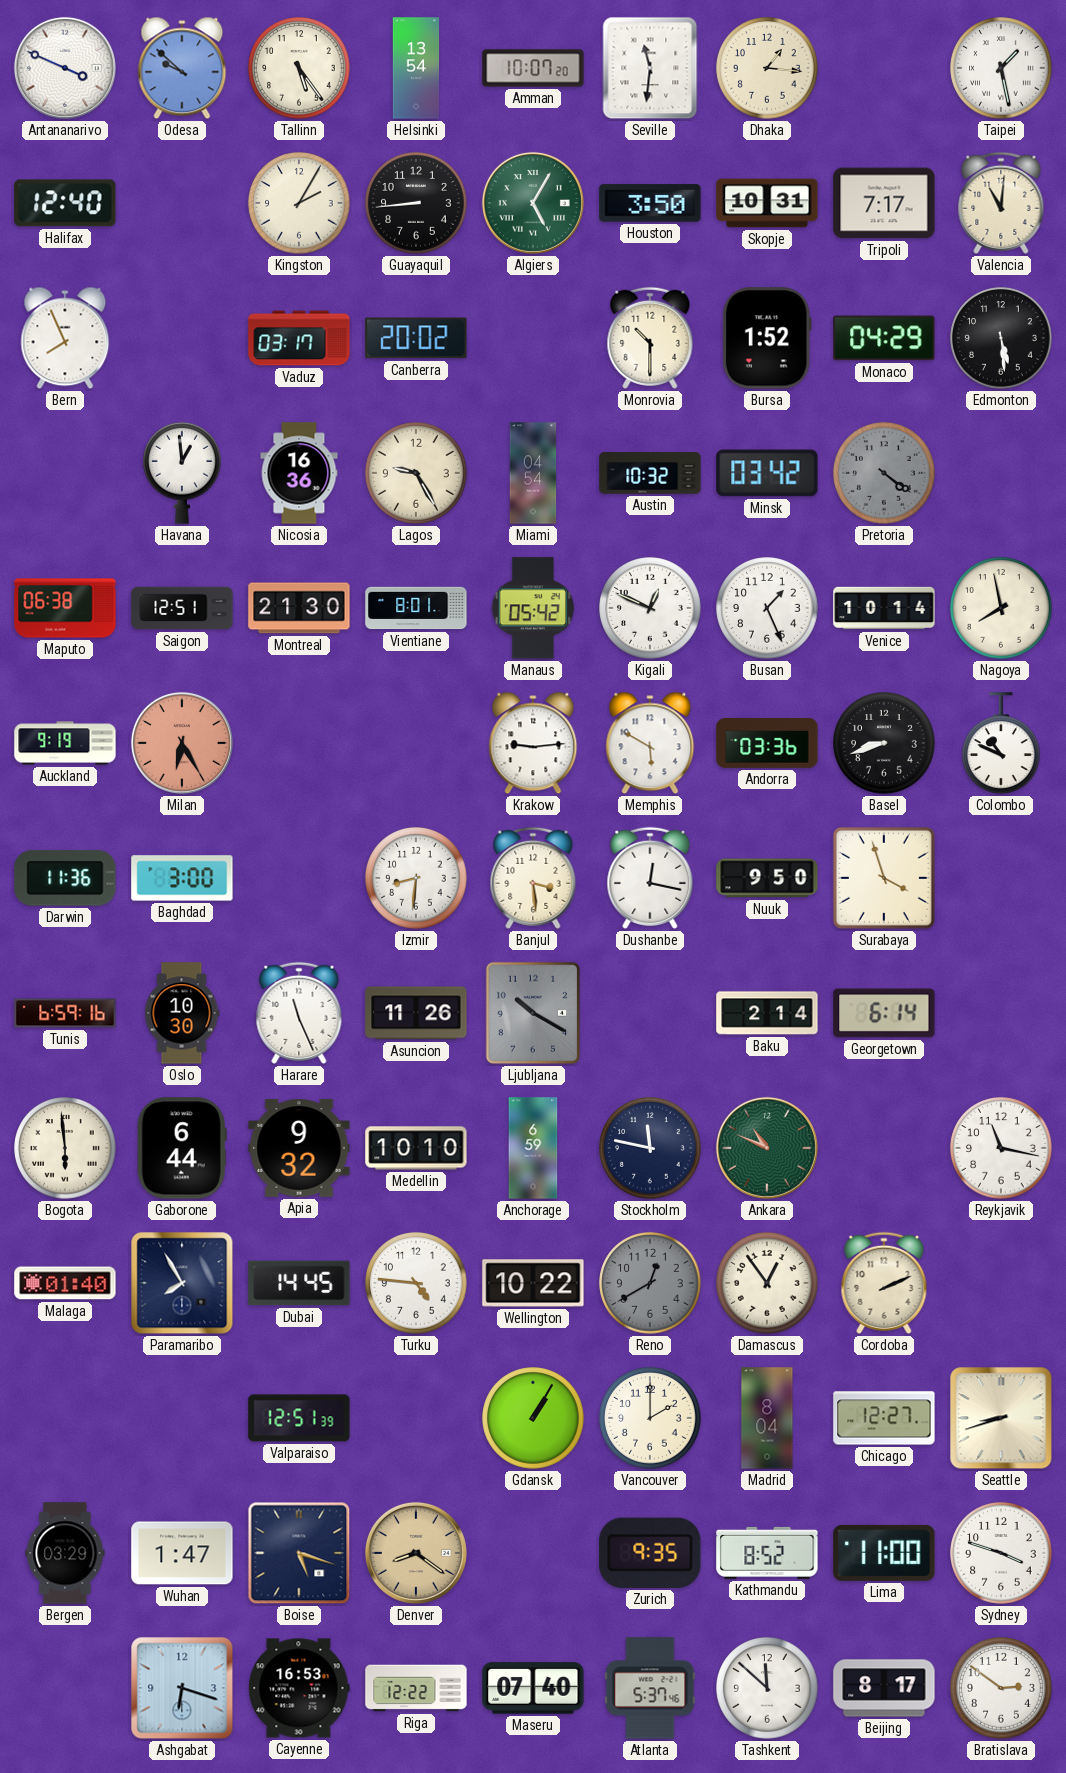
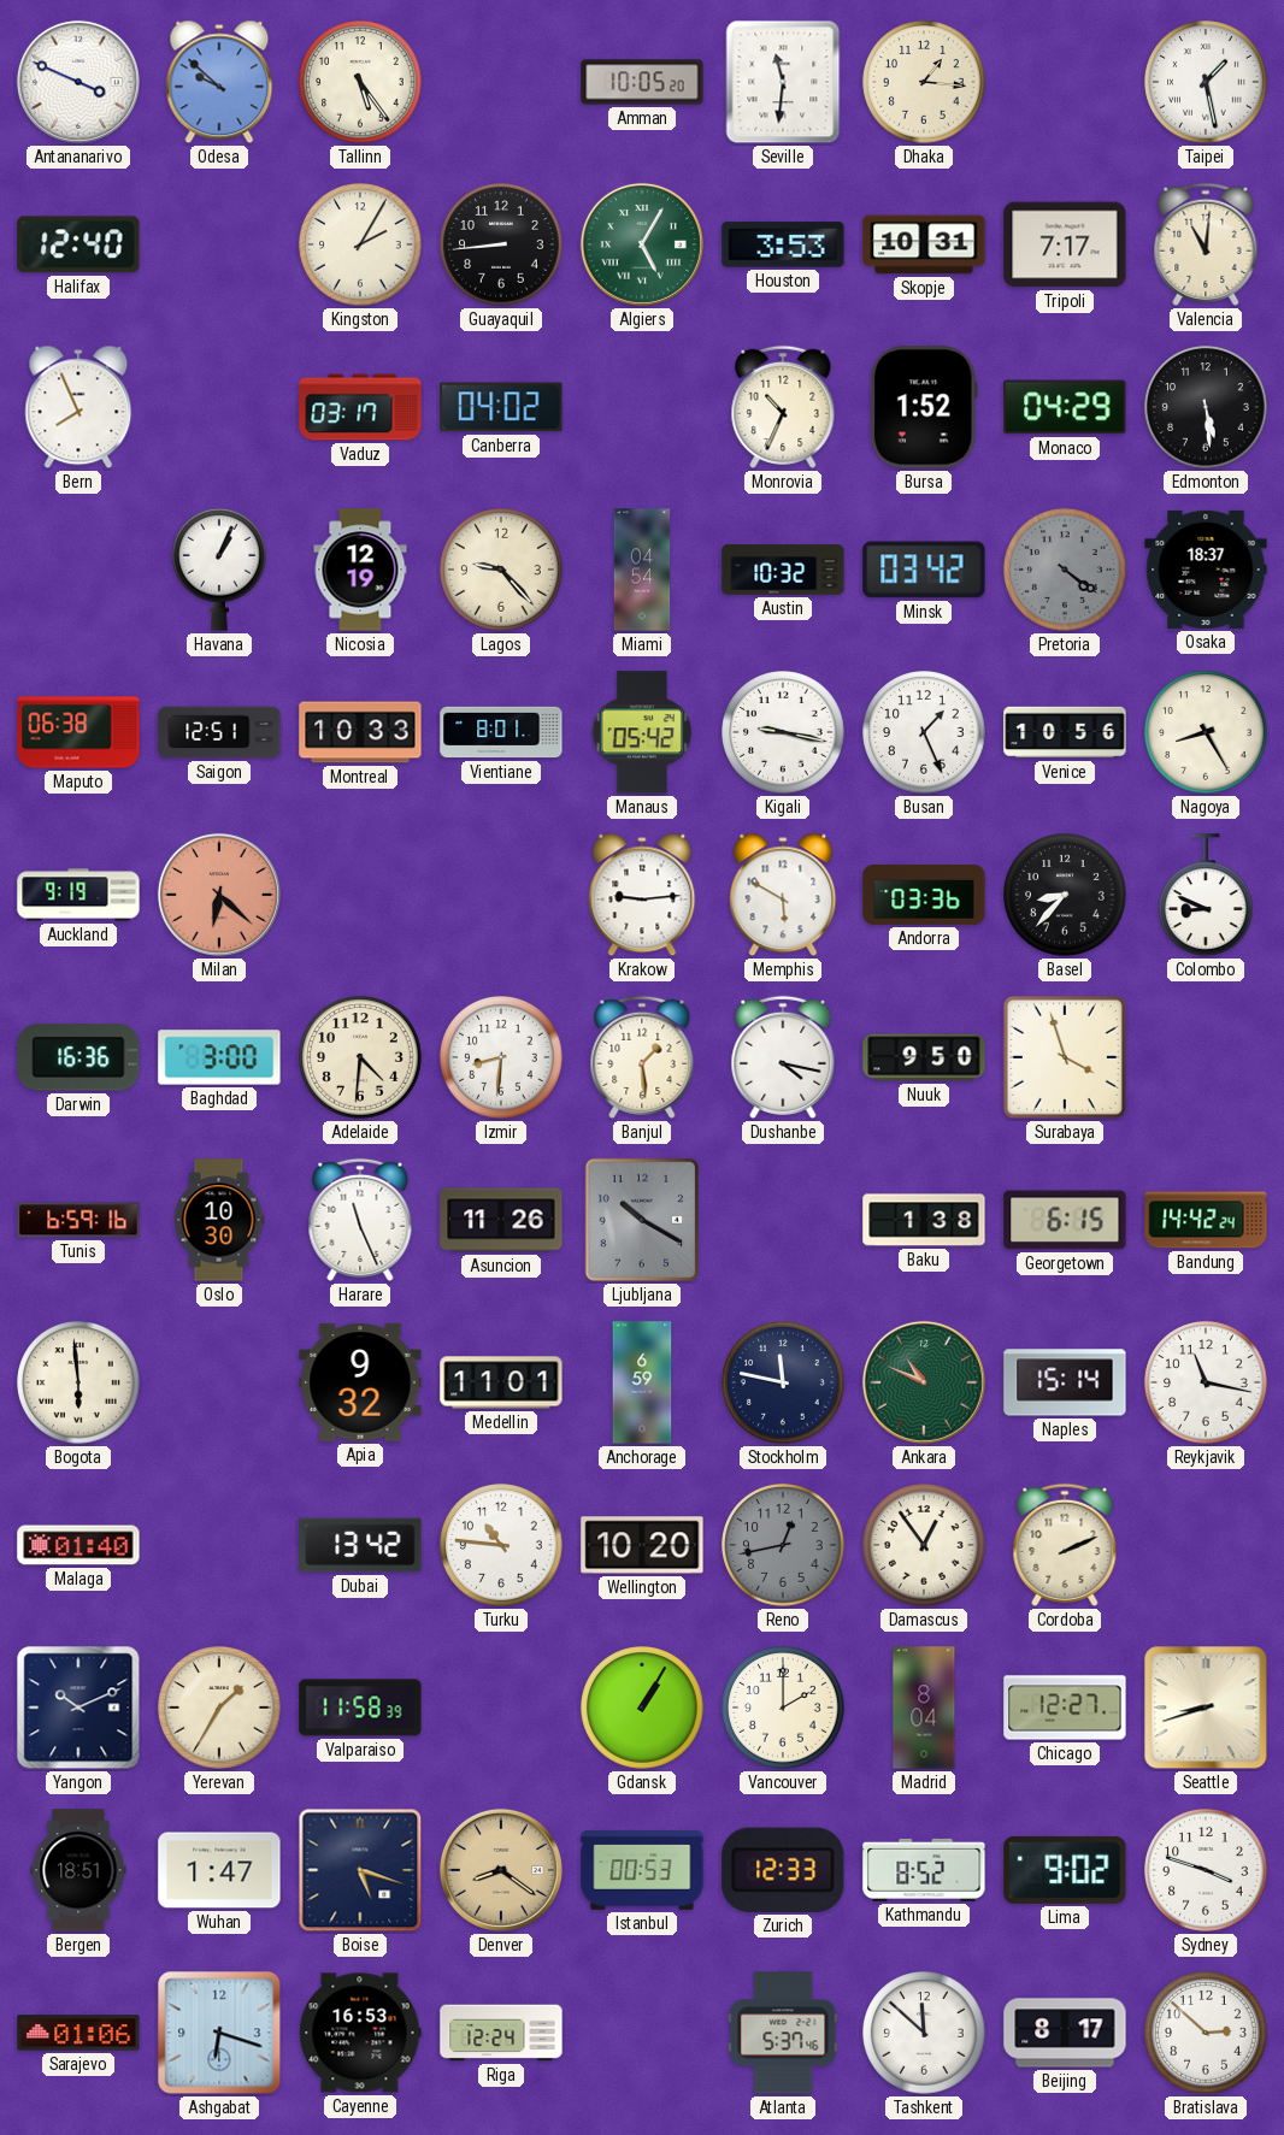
Helsinki: 13:54 -> none (416, 68)
Amman: 10:07 -> 10:05 (642, 82)
Houston: 3:50 -> 3:53 (783, 244)
Canberra: 20:02 -> 04:02 (501, 407)
Monrovia: 10:30 -> 10:34 (783, 407)
Havana: 12:59 -> 1:04 (220, 570)
Nicosia: 16:36 -> 12:19 (360, 570)
Lagos: 9:25 -> 9:23 (501, 570)
Osaka: none -> 18:37 (1206, 570)
Montreal: 21:30 -> 10:33 (360, 732)
Kigali: 12:49 -> 9:17 (783, 732)
Venice: 10:14 -> 10:56 (1065, 732)
Nagoya: 7:58 -> 8:25 (1206, 732)
Milan: 6:25 -> 6:22 (219, 895)
Basel: 8:42 -> 8:37 (1065, 895)
Colombo: 10:49 -> 8:49 (1207, 895)
Darwin: 11:36 -> 16:36 (78, 1057)
Adelaide: none -> 4:31 (360, 1057)
Banjul: 3:29 -> 1:29 (642, 1057)
Dushanbe: 12:17 -> 4:17 (783, 1057)
Baku: 2:14 -> 1:38 (924, 1220)
Georgetown: 6:14 -> 6:15 (1065, 1220)
Bandung: none -> 14:42 (1206, 1220)
Gaborone: 6:44 -> none (182, 1148)
Medellin: 10:10 -> 11:01 (501, 1382)
Naples: none -> 15:14 (1065, 1382)
Paramaribo: 7:55 -> none (182, 1283)
Dubai: 14:45 -> 13:42 (360, 1545)
Turku: 4:46 -> 10:46 (501, 1545)
Wellington: 10:22 -> 10:20 (642, 1545)
Reno: 12:40 -> 12:43 (783, 1545)
Yangon: none -> 10:11 (78, 1708)
Yerevan: none -> 1:35 (219, 1708)
Valparaiso: 12:51 -> 11:58 (360, 1708)
Bergen: 03:29 -> 18:51 (78, 1870)
Istanbul: none -> 00:53 (642, 1870)
Zurich: 9:35 -> 12:33 (783, 1870)
Lima: 11:00 -> 9:02 (1065, 1870)
Sarajevo: none -> 01:06 (78, 2033)
Riga: 12:22 -> 12:24 (501, 2033)
Maseru: 07:40 -> none (533, 1688)
Bratislava: 2:51 -> 2:52 (1206, 2033)
